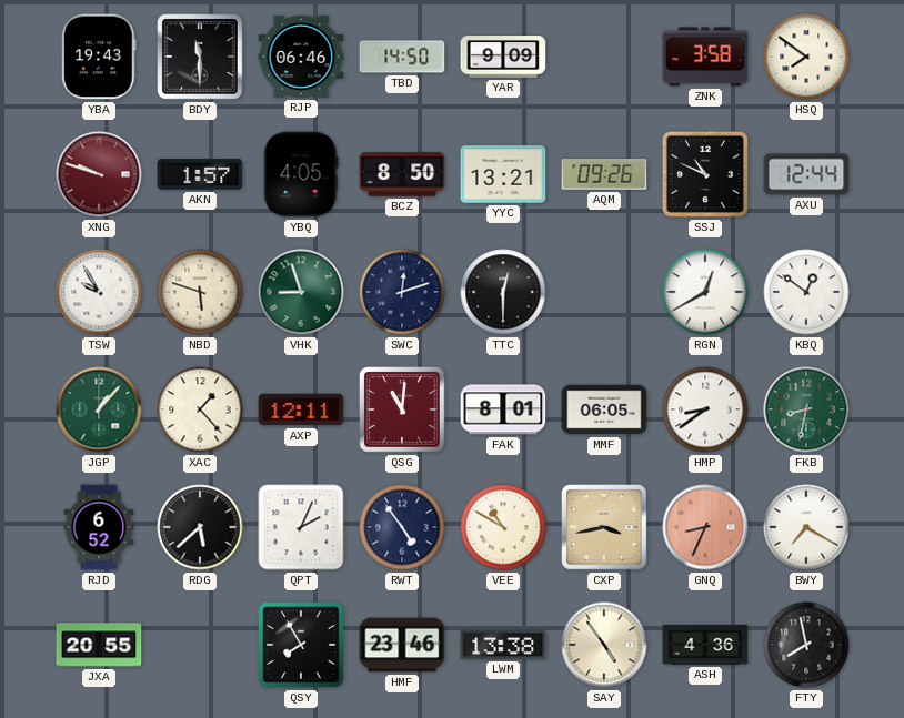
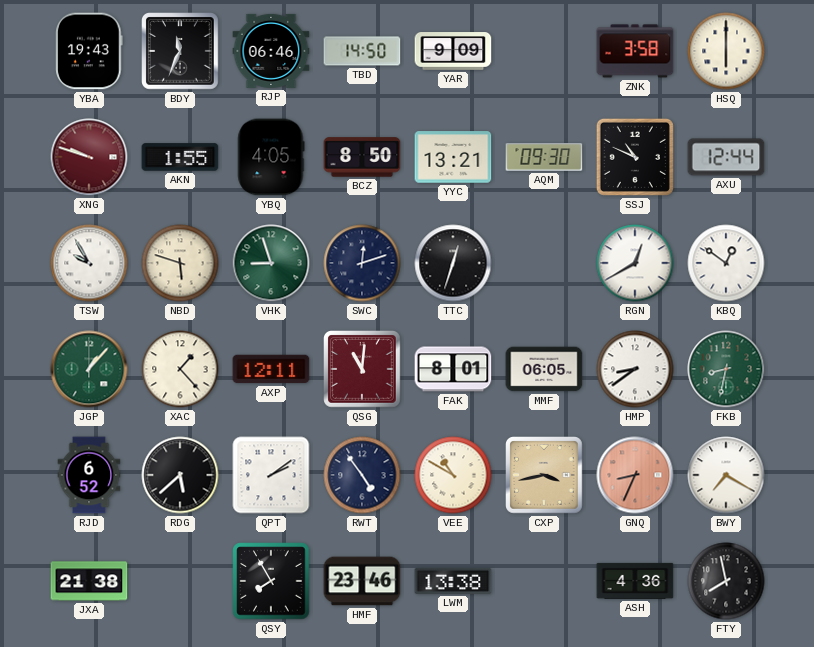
BDY: 11:30 -> 11:34 (181, 52)
HSQ: 7:51 -> 6:00 (726, 51)
AKN: 1:57 -> 1:55 (180, 157)
AQM: 09:26 -> 09:30 (544, 157)
TTC: 12:30 -> 12:33 (453, 263)
QPT: 2:04 -> 2:09 (271, 475)
JXA: 20:55 -> 21:38 (89, 581)
SAY: 4:54 -> none (604, 645)
